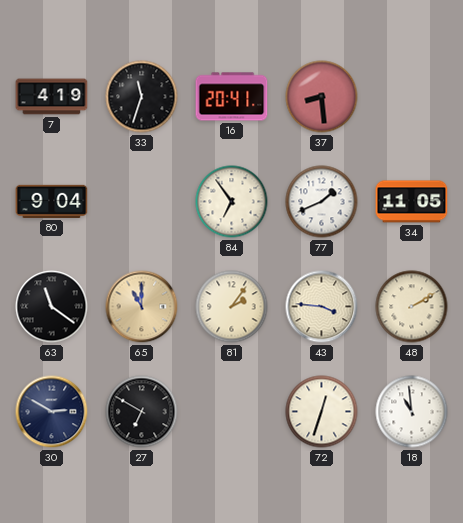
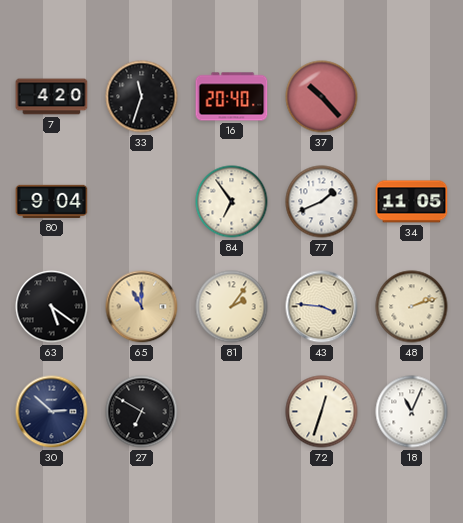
7: 4:19 -> 4:20 (52, 97)
16: 20:41 -> 20:40 (232, 97)
37: 8:29 -> 10:23 (322, 97)
63: 11:21 -> 5:21 (52, 307)
48: 2:10 -> 2:12 (412, 307)
30: 2:50 -> 2:52 (52, 412)
18: 10:59 -> 11:04 (412, 412)
